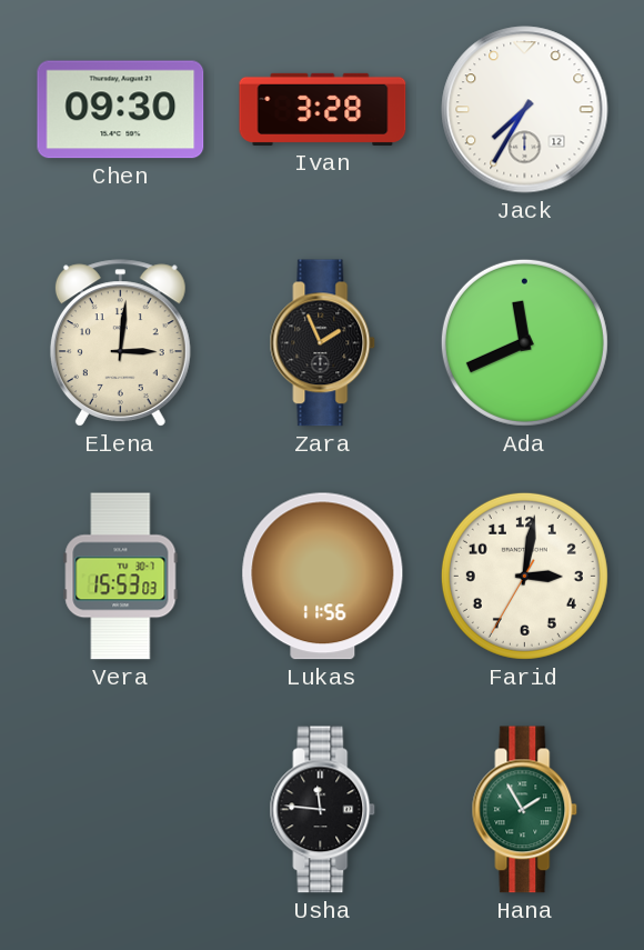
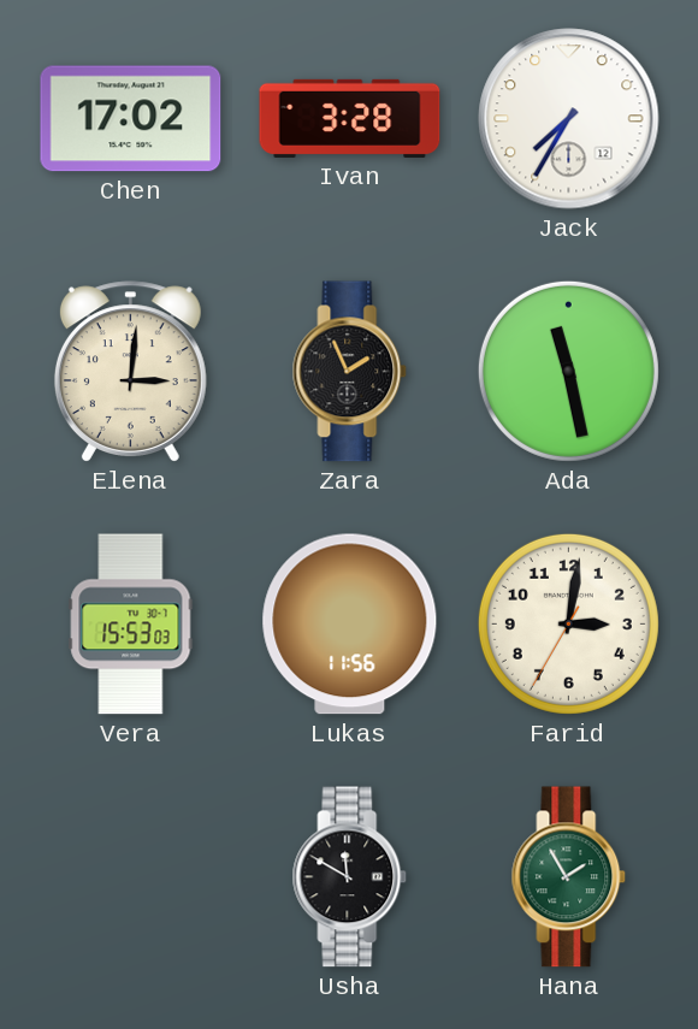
Chen: 09:30 -> 17:02 (131, 119)
Ada: 11:41 -> 11:28 (568, 371)
Usha: 11:46 -> 11:50 (350, 877)
